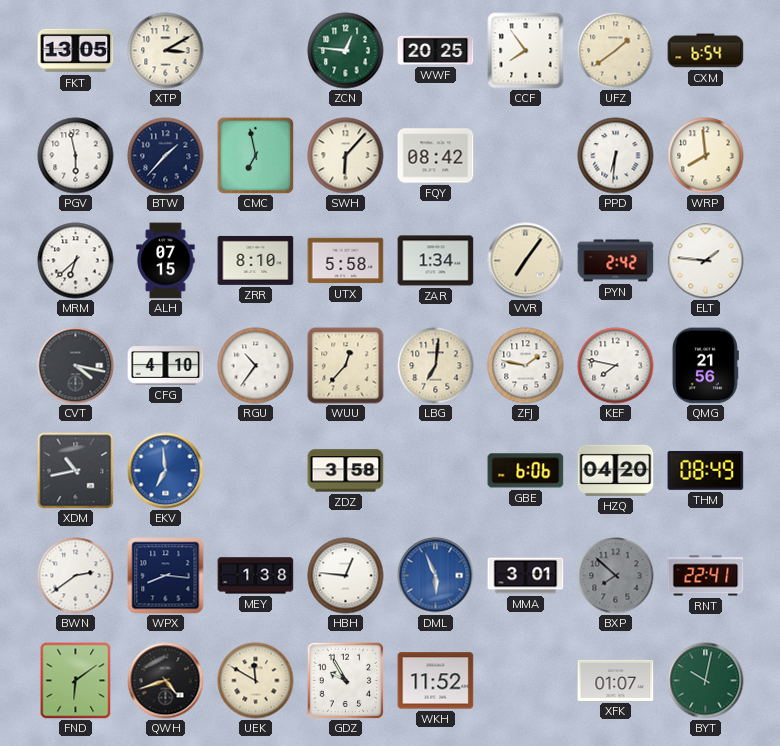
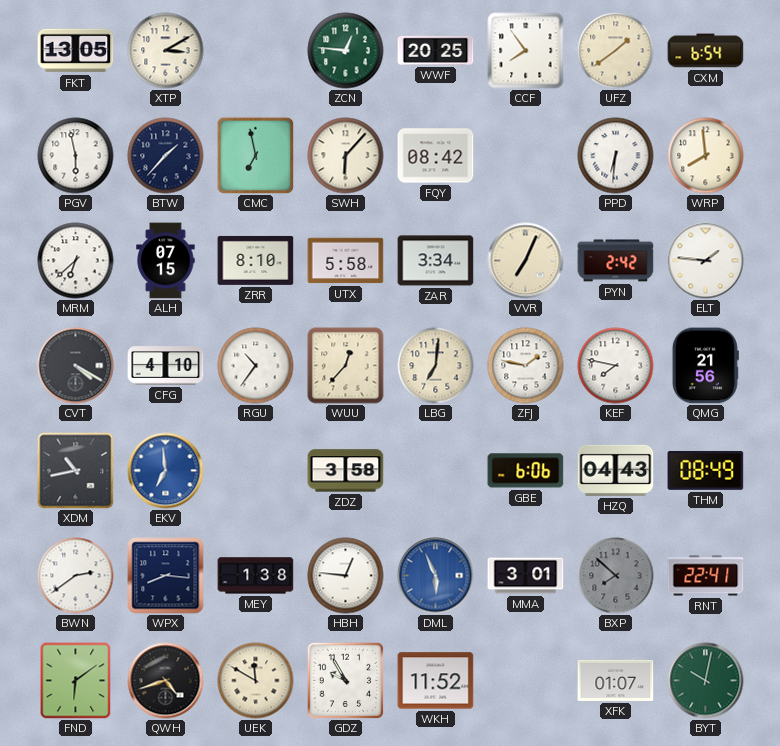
ZAR: 1:34 -> 3:34 (436, 261)
VVR: 7:06 -> 7:04 (526, 261)
CVT: 4:17 -> 4:20 (76, 366)
HZQ: 04:20 -> 04:43 (616, 470)
